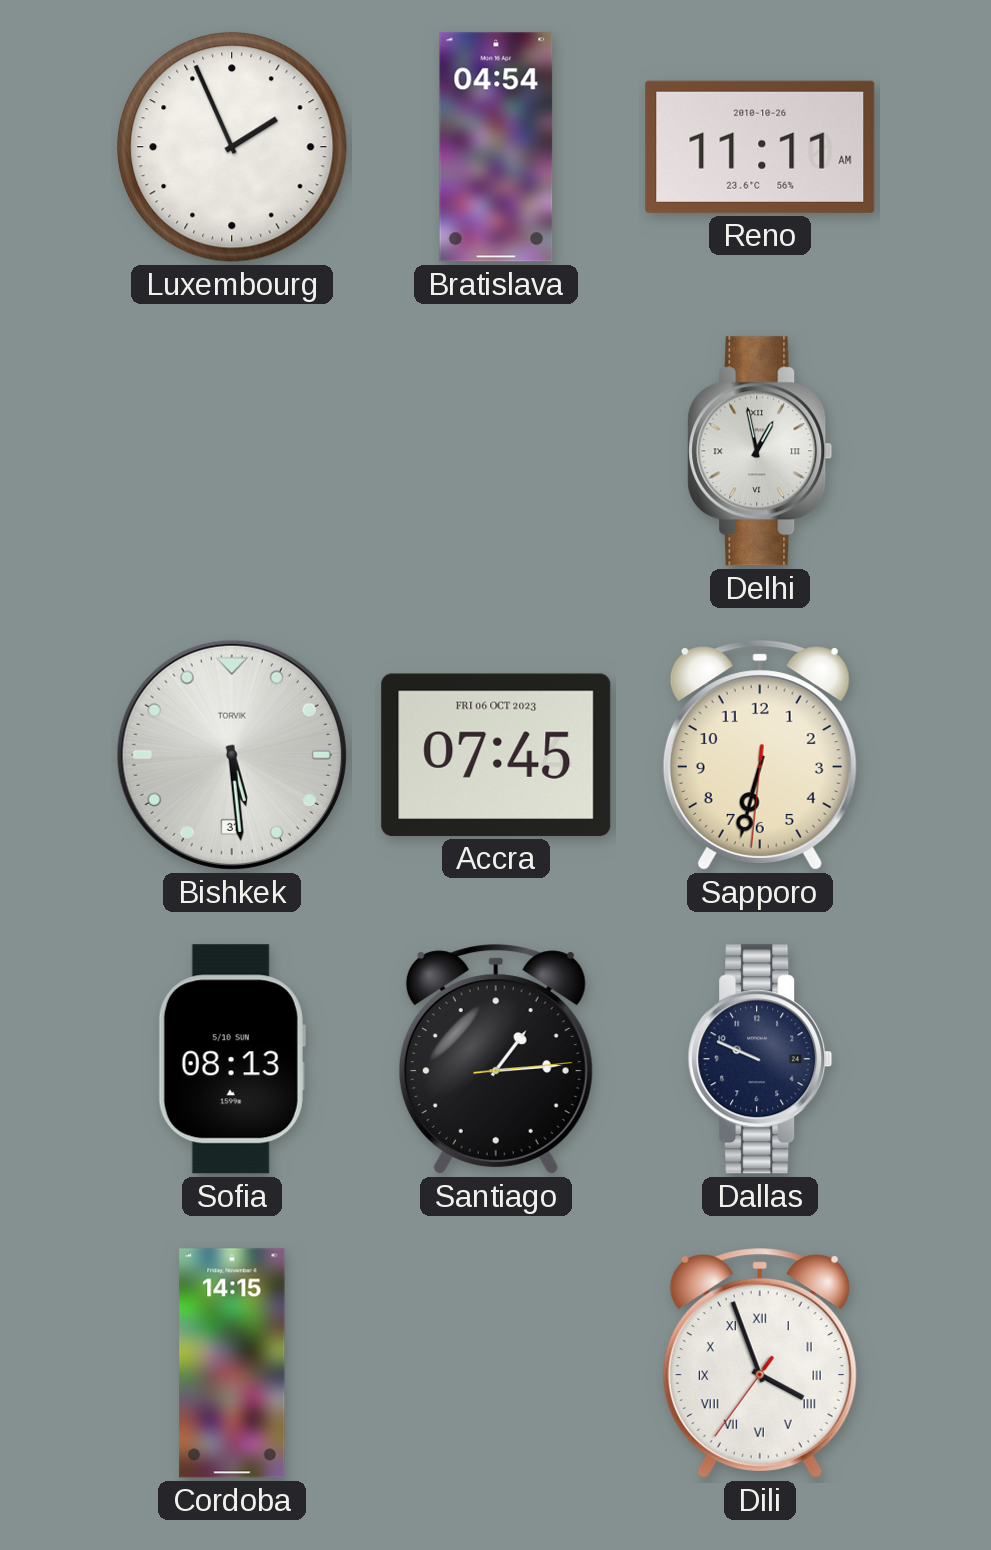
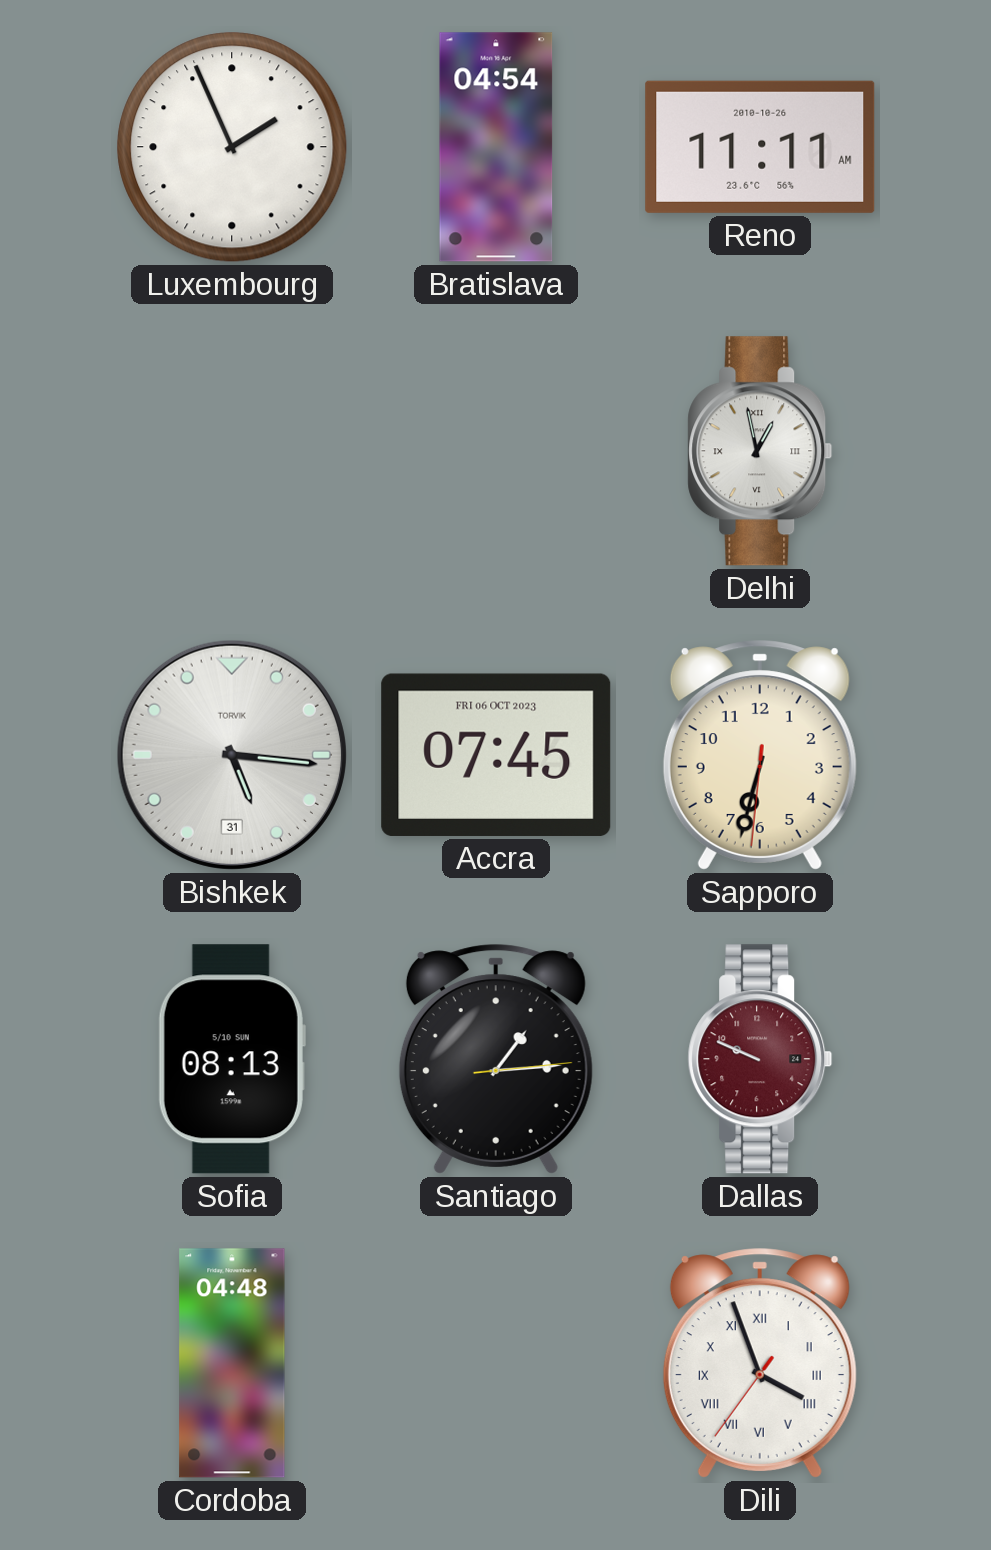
Bishkek: 5:29 -> 5:16 (232, 755)
Dallas dial: navy -> burgundy (760, 1059)
Cordoba: 14:15 -> 04:48 (232, 1363)
